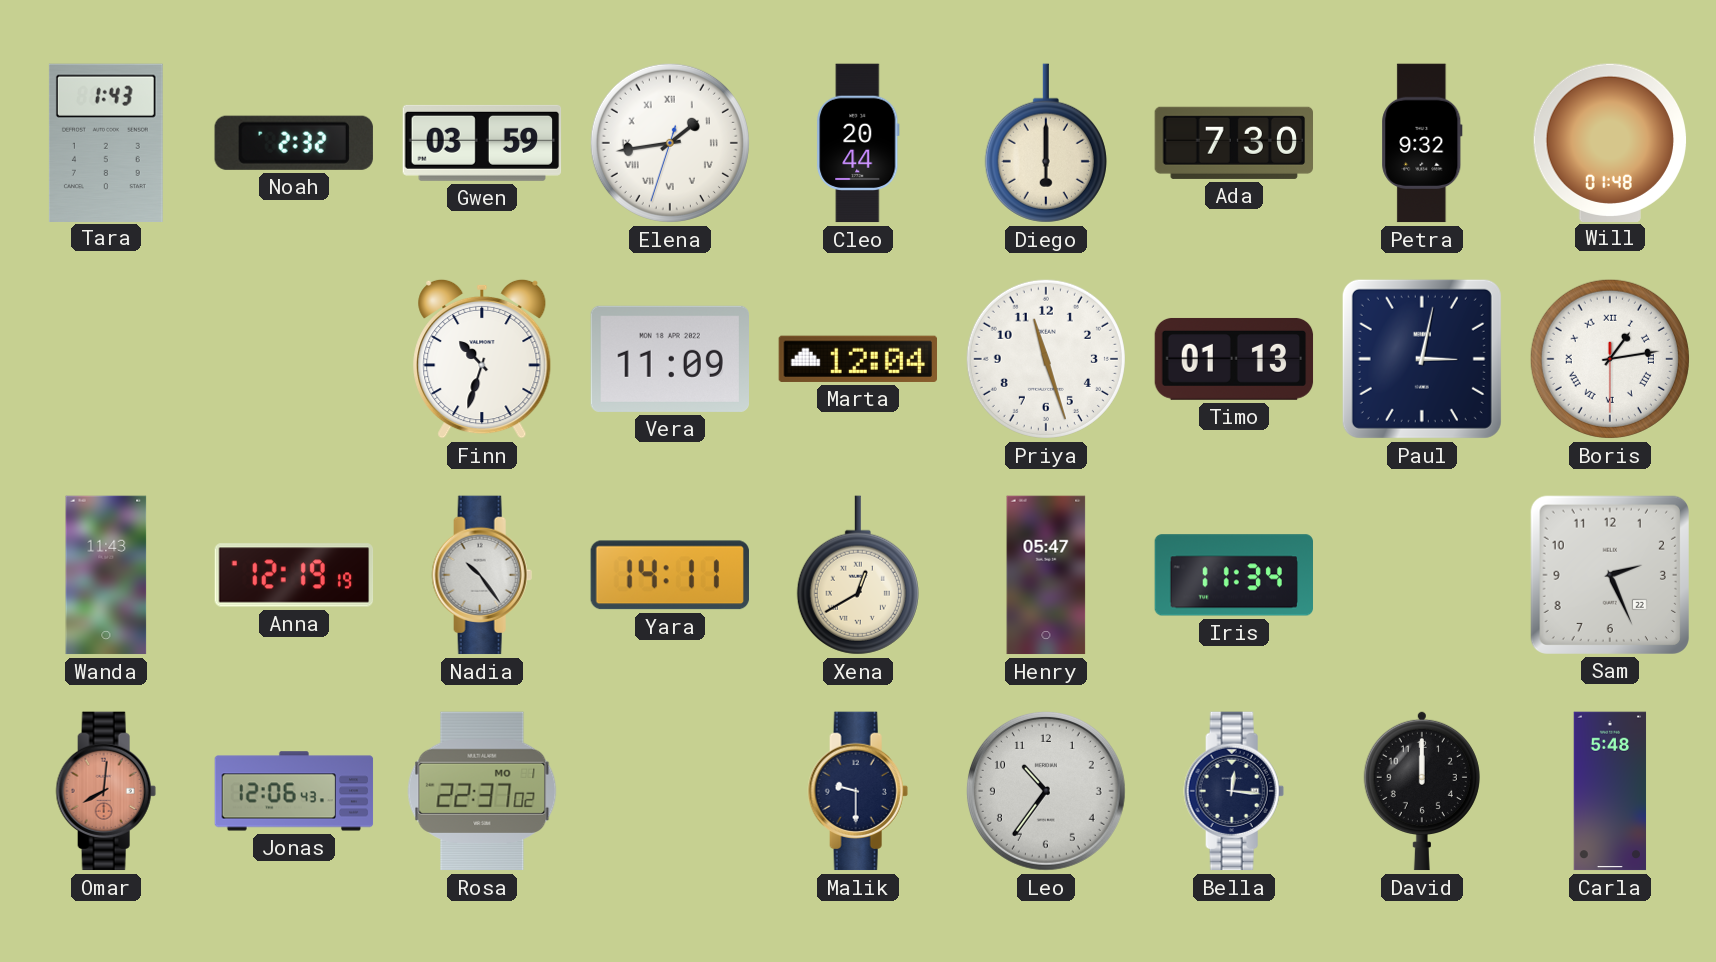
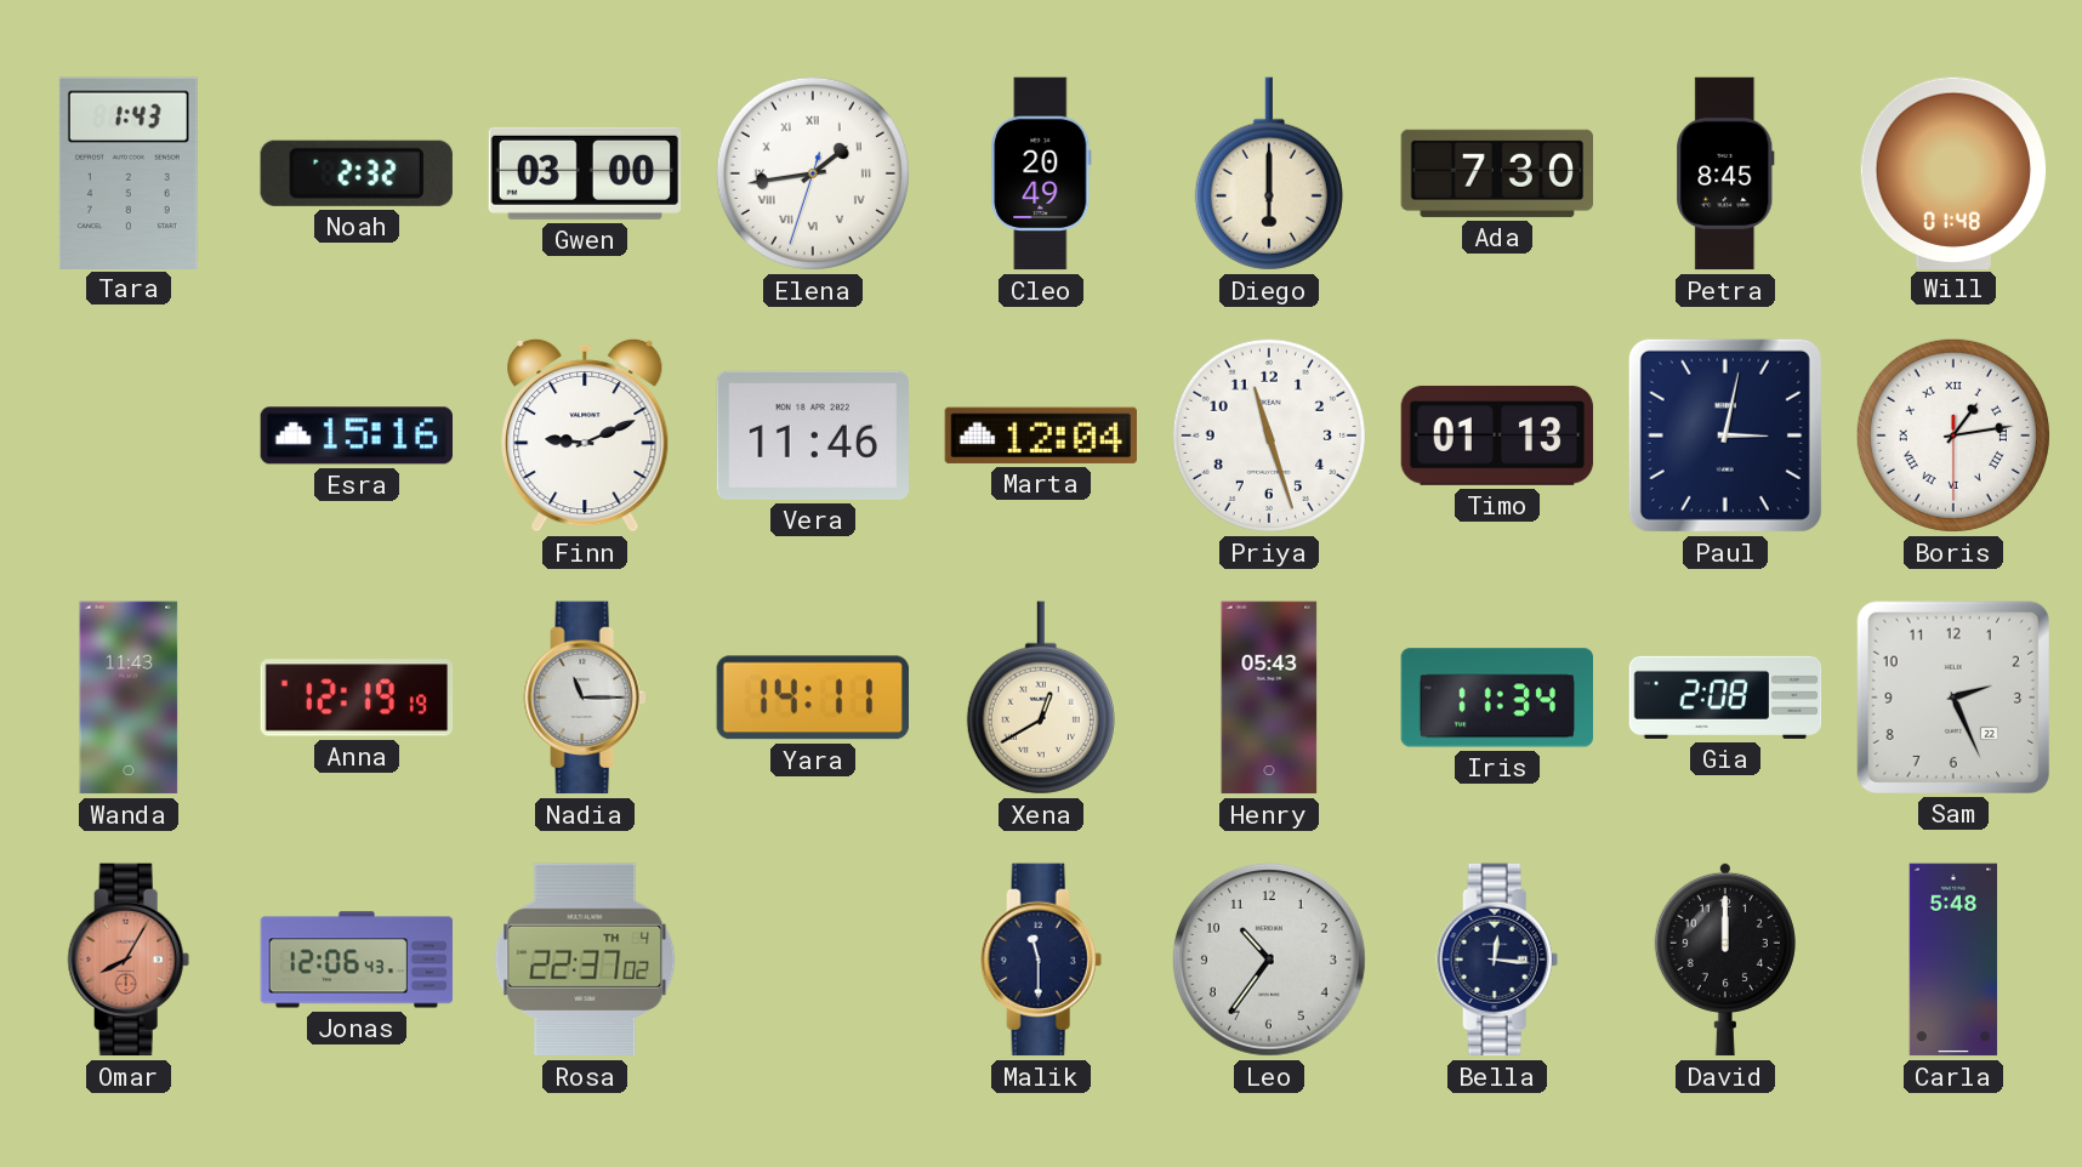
Gwen: 03:59 -> 03:00 (585, 173)
Cleo: 20:44 -> 20:49 (1041, 173)
Petra: 9:32 -> 8:45 (1725, 173)
Esra: none -> 15:16 (357, 436)
Finn: 10:33 -> 9:11 (585, 436)
Vera: 11:09 -> 11:46 (812, 436)
Nadia: 10:24 -> 11:15 (585, 698)
Henry: 05:47 -> 05:43 (1269, 698)
Gia: none -> 2:08 (1725, 698)
Omar: 8:01 -> 8:05 (129, 960)
Rosa date: MO 1 -> TH 4 (585, 960)
Malik: 9:30 -> 11:30 (1041, 960)
